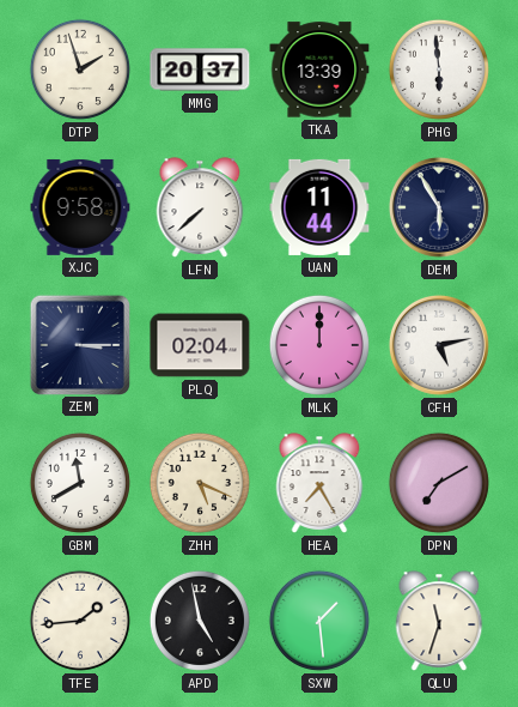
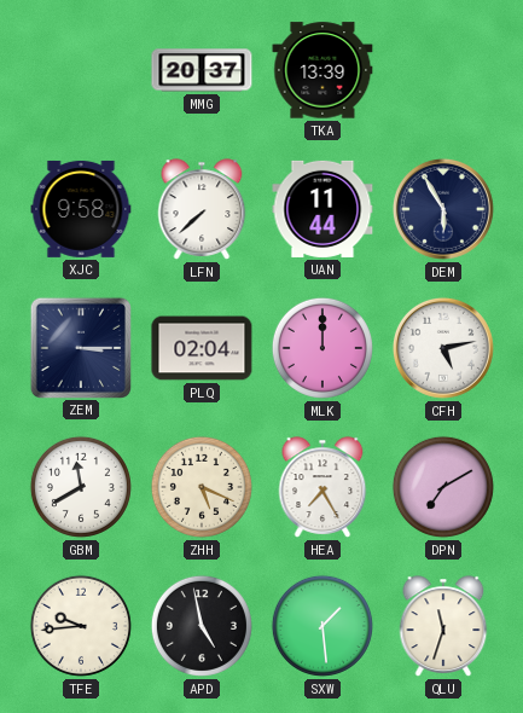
DTP: 1:57 -> none (80, 70)
PHG: 5:59 -> none (439, 70)
TFE: 1:44 -> 9:44 (81, 626)
